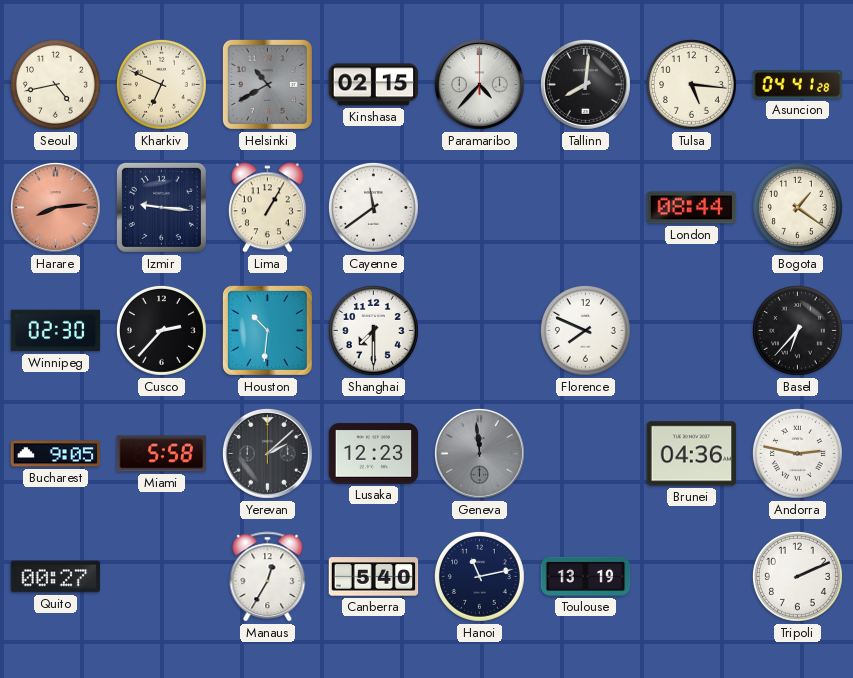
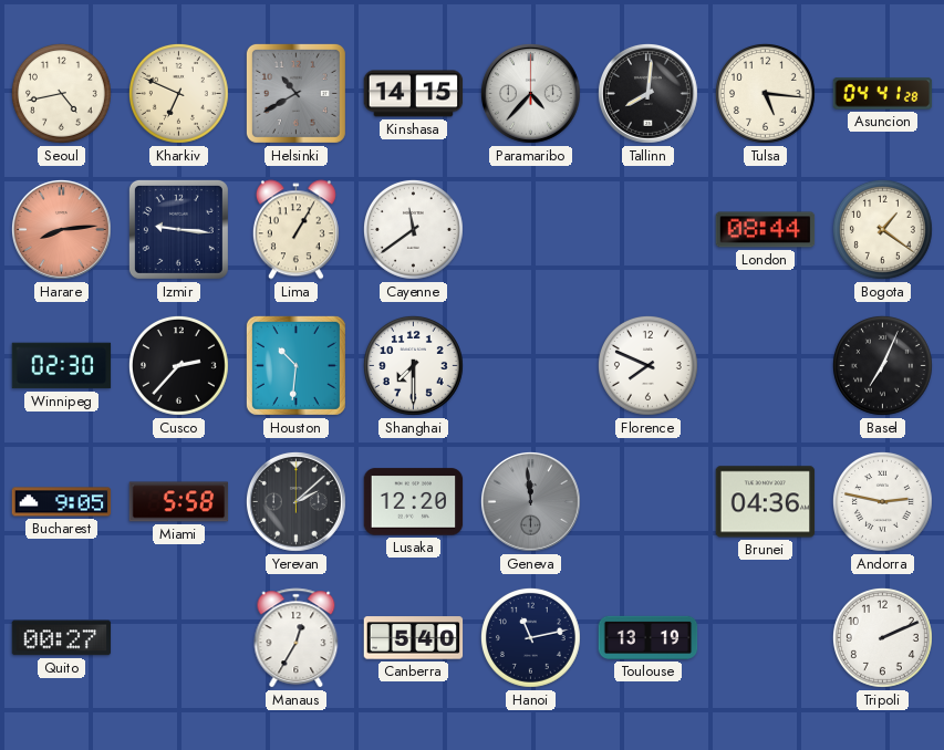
Kinshasa: 02:15 -> 14:15 (414, 94)
Basel: 6:37 -> 7:04 (882, 365)
Lusaka: 12:23 -> 12:20 (414, 502)
